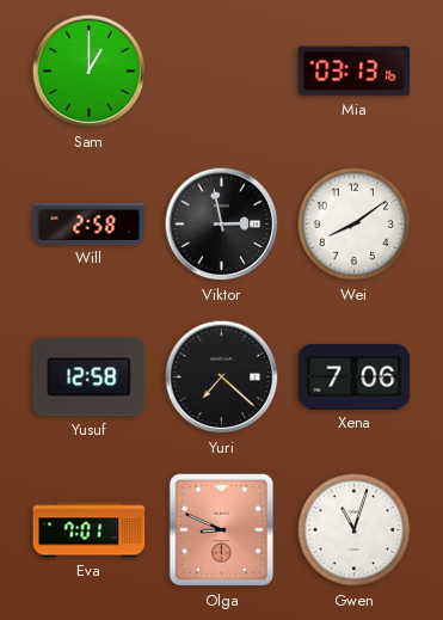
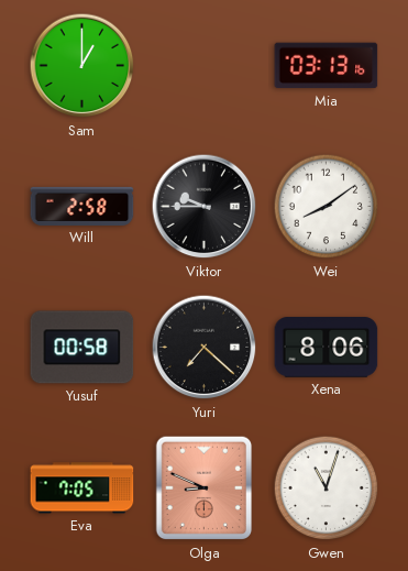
Viktor: 2:58 -> 9:45 (205, 207)
Yusuf: 12:58 -> 00:58 (82, 348)
Xena: 7:06 -> 8:06 (327, 348)
Eva: 7:01 -> 7:05 (82, 488)
